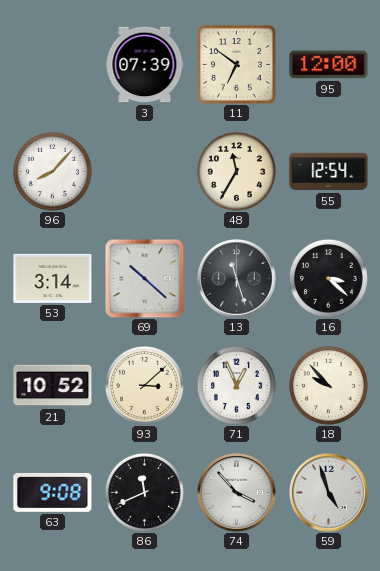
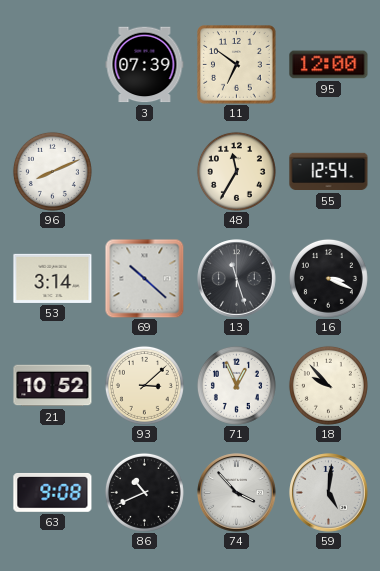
96: 8:07 -> 8:11 (52, 171)
16: 3:22 -> 3:19 (328, 278)
86: 11:41 -> 10:41 (144, 492)
59: 4:57 -> 5:01 (329, 493)
